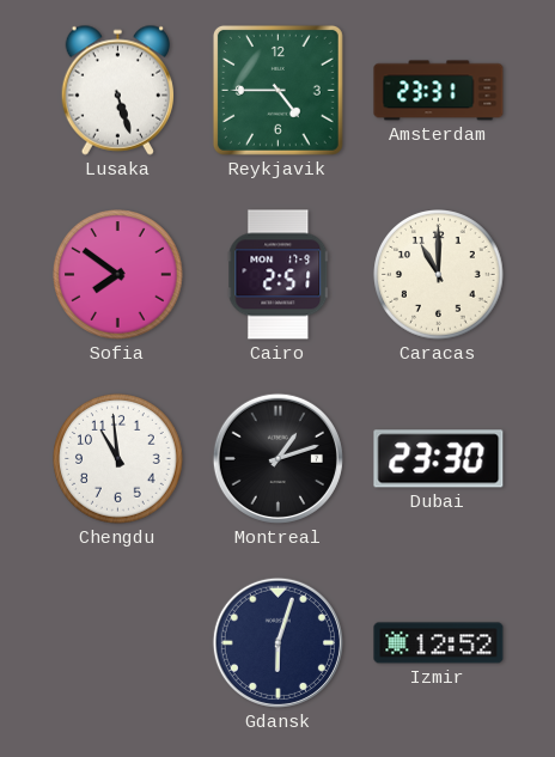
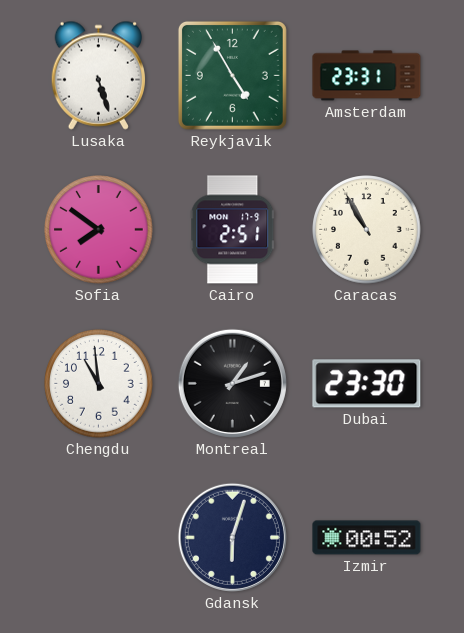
Reykjavik: 4:45 -> 4:55 (232, 75)
Caracas: 11:00 -> 10:55 (367, 230)
Izmir: 12:52 -> 00:52 (367, 538)
